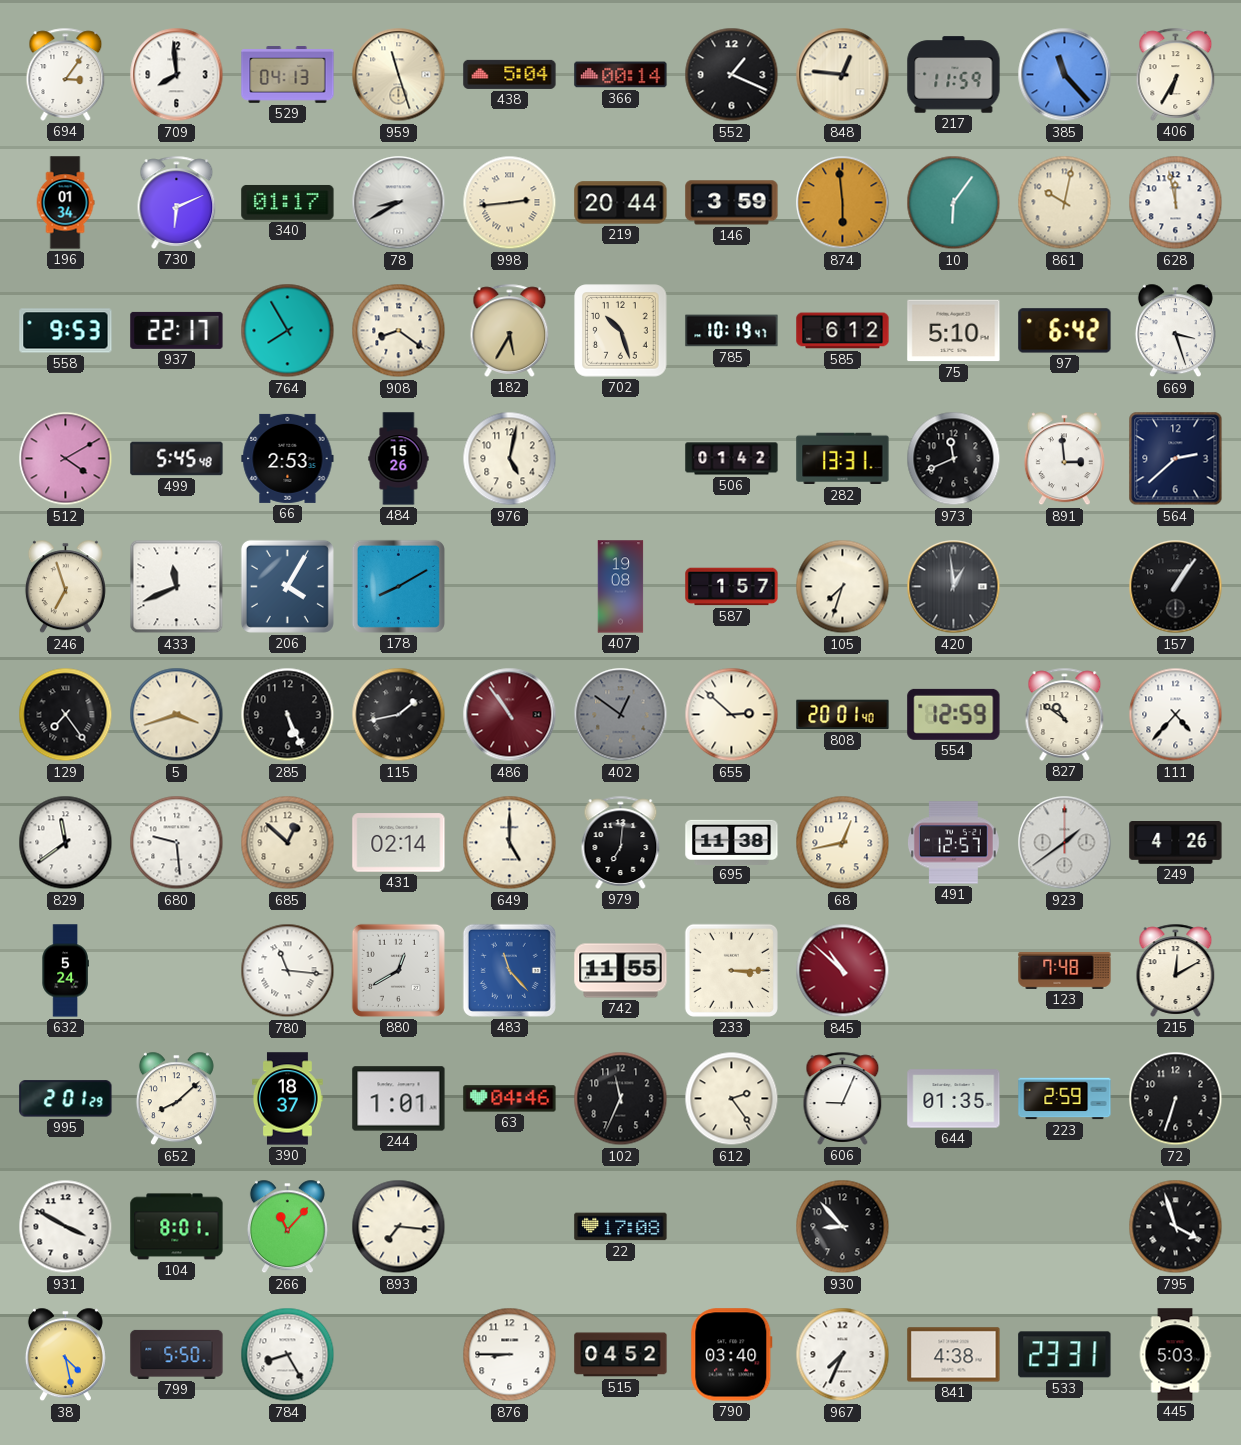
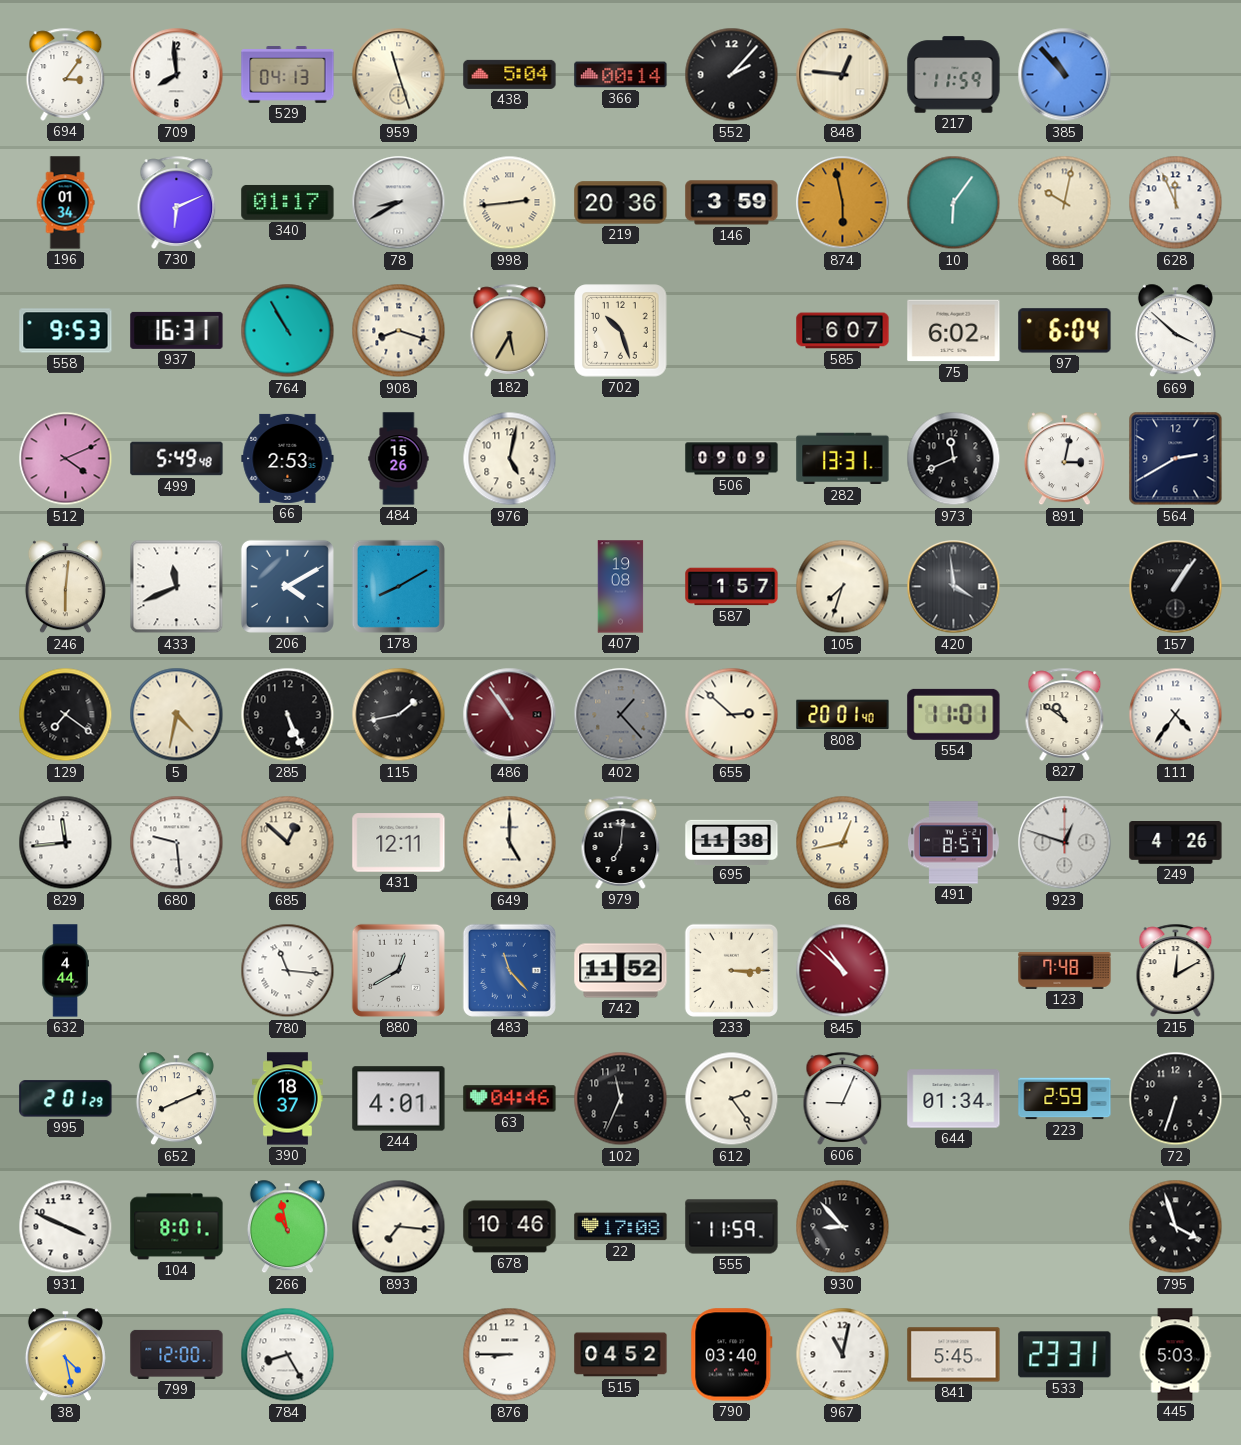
552: 1:19 -> 2:07 (732, 75)
385: 11:23 -> 10:53 (1065, 75)
406: 6:35 -> none (1176, 74)
219: 20:44 -> 20:36 (621, 203)
874: 5:59 -> 5:58 (843, 203)
628: 11:58 -> 11:56 (1176, 203)
937: 22:17 -> 16:31 (177, 330)
764: 7:55 -> 10:55 (288, 331)
908: 8:21 -> 8:18 (399, 331)
785: 10:19 -> none (732, 331)
585: 6:12 -> 6:07 (843, 331)
75: 5:10 -> 6:02 (954, 331)
97: 6:42 -> 6:04 (1065, 331)
669: 3:27 -> 3:52 (1175, 331)
512: 4:10 -> 4:11 (66, 459)
499: 5:45 -> 5:49 (177, 459)
506: 01:42 -> 09:09 (732, 459)
891: 2:59 -> 3:02 (1064, 459)
564: 2:38 -> 2:40 (1176, 459)
246: 6:57 -> 6:01 (65, 587)
206: 4:05 -> 4:10 (287, 586)
420: 12:59 -> 3:59 (954, 587)
129: 7:24 -> 7:21 (66, 715)
5: 3:42 -> 4:32 (177, 715)
402: 12:51 -> 1:23 (621, 715)
554: 12:59 -> 11:01 (954, 714)
111: 4:37 -> 4:36 (1176, 715)
829: 11:39 -> 11:44 (66, 843)
431: 02:14 -> 12:11 (399, 843)
491: 12:57 -> 8:57 (953, 843)
923: 1:39 -> 12:48 (1065, 843)
632: 5:24 -> 4:44 (65, 971)
742: 11:55 -> 11:52 (621, 971)
652: 8:08 -> 8:11 (176, 1099)
244: 1:01 -> 4:01 (399, 1099)
644: 01:35 -> 01:34 (954, 1099)
931: 3:50 -> 3:49 (66, 1227)
266: 11:07 -> 10:58 (287, 1227)
678: none -> 10:46 (510, 1227)
555: none -> 11:59 (732, 1227)
799: 5:50 -> 12:00 (177, 1354)
967: 7:34 -> 11:02 (843, 1355)
841: 4:38 -> 5:45 (954, 1355)
